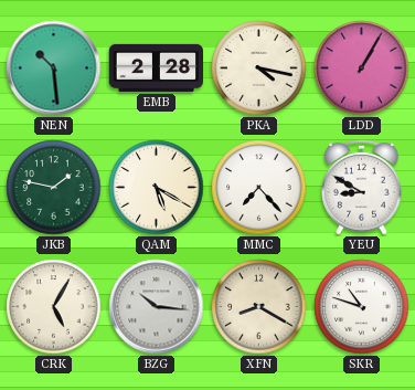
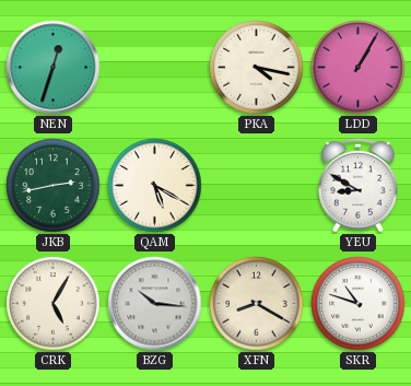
NEN: 10:29 -> 12:33 (54, 68)
EMB: 2:28 -> none (157, 67)
JKB: 1:47 -> 2:43 (54, 186)
MMC: 7:23 -> none (259, 188)
